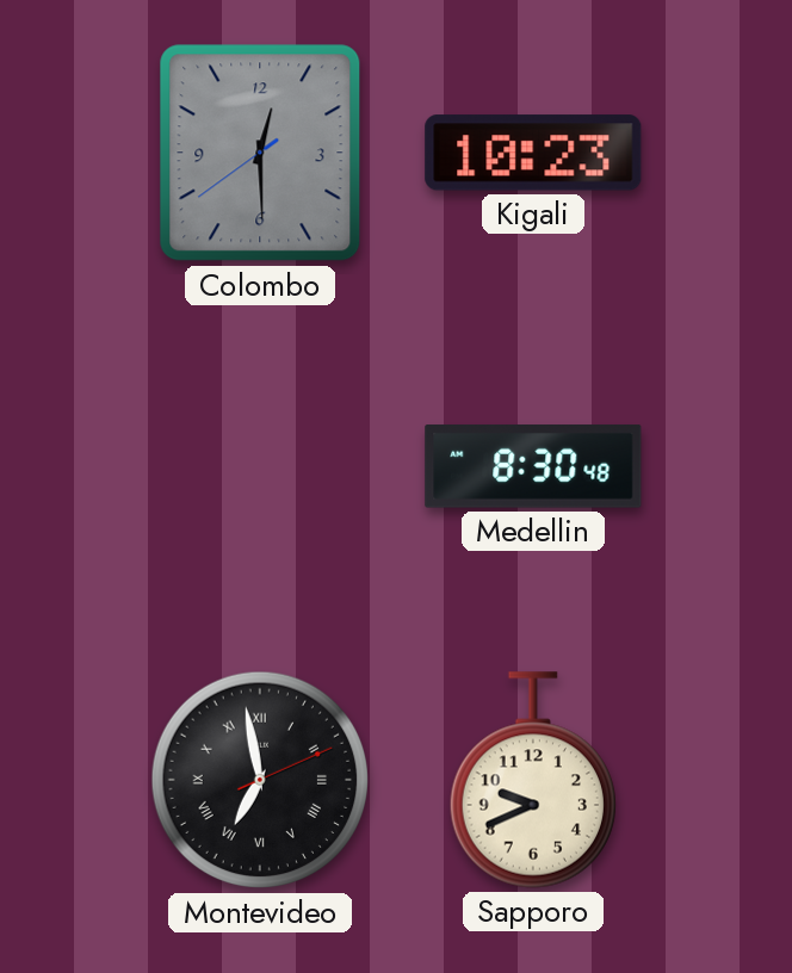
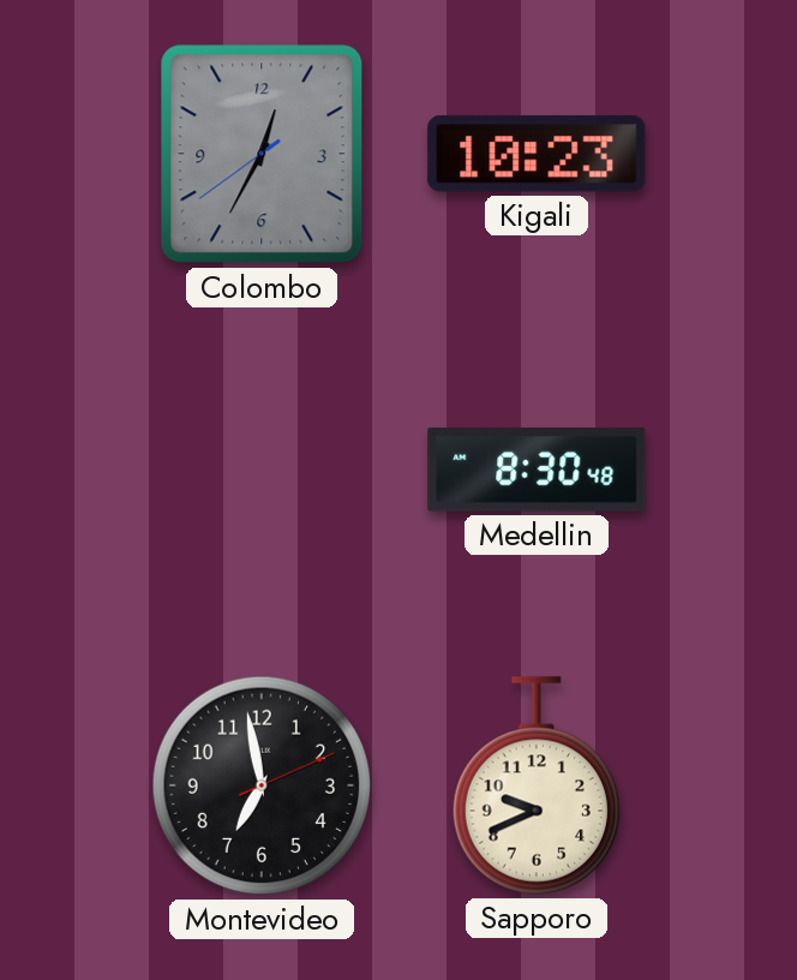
Colombo: 12:29 -> 12:34 (262, 154)
Montevideo numerals: Roman -> Arabic (262, 785)
